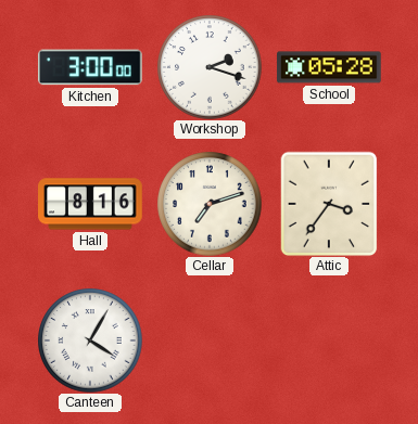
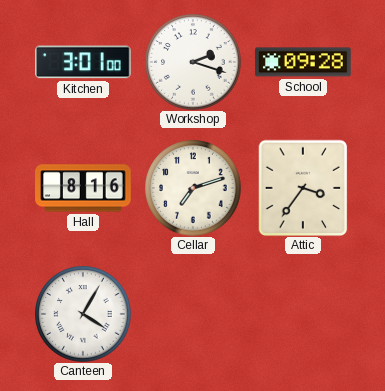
Kitchen: 3:00 -> 3:01 (84, 62)
School: 05:28 -> 09:28 (303, 62)
